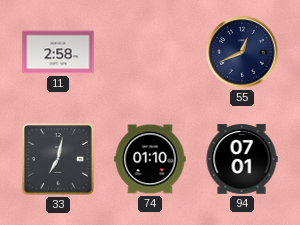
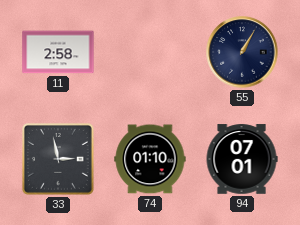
55: 12:41 -> 1:05 (242, 52)
33: 7:02 -> 2:58 (58, 159)
